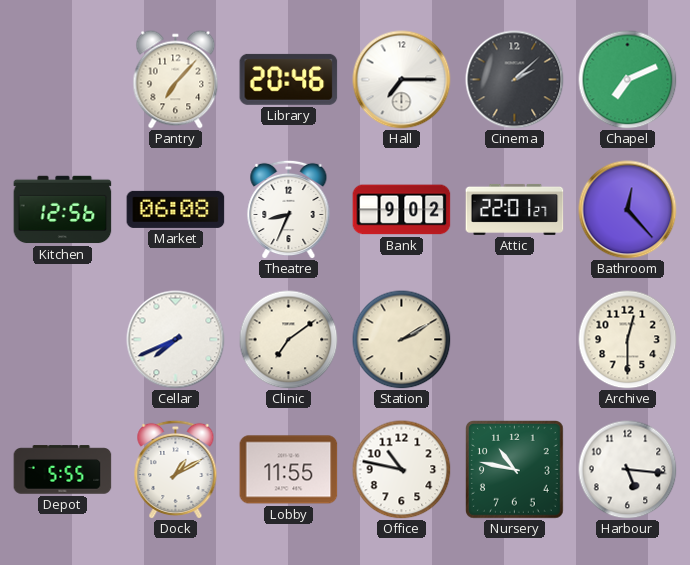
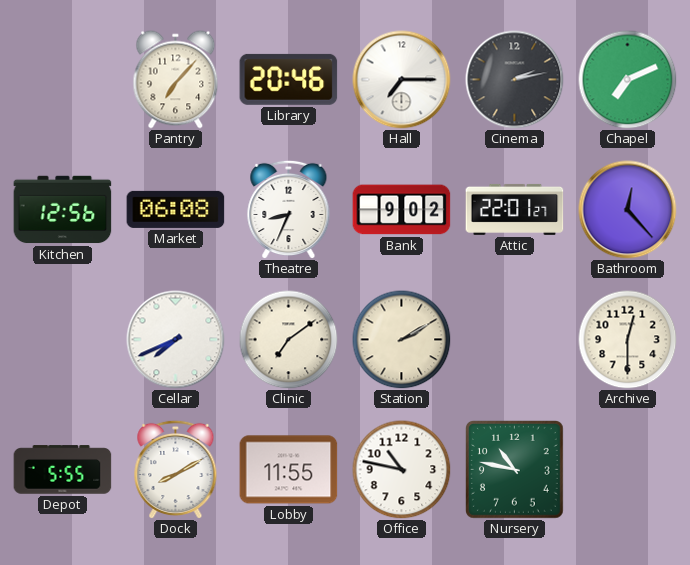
Cinema: 2:08 -> 2:13 (515, 80)
Dock: 1:10 -> 8:10 (176, 469)
Harbour: 5:16 -> none (628, 470)
